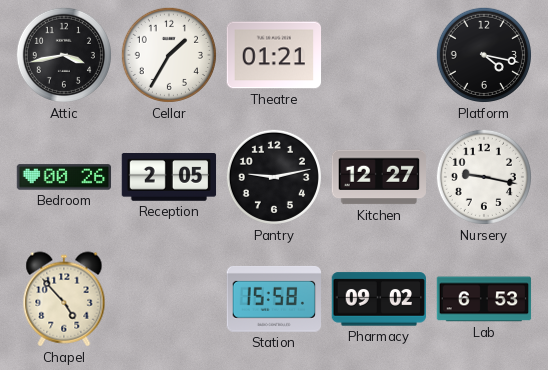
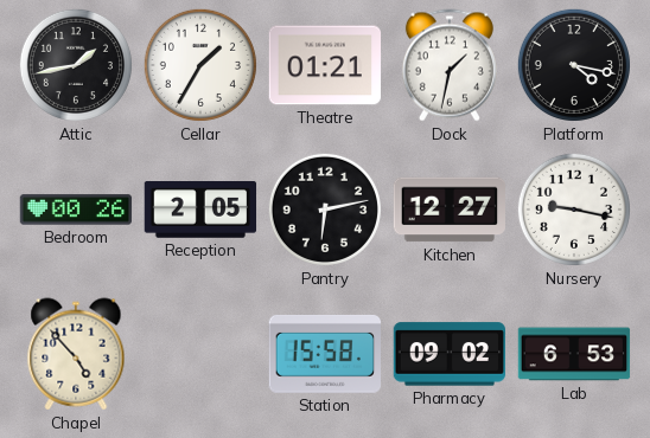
Attic: 3:43 -> 1:43 (76, 65)
Dock: none -> 1:32 (450, 65)
Pantry: 9:13 -> 6:13 (325, 210)
